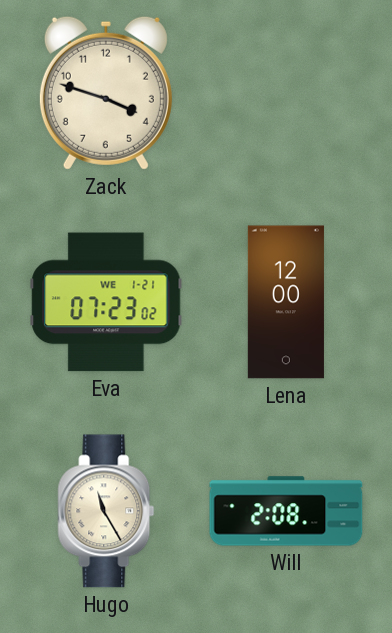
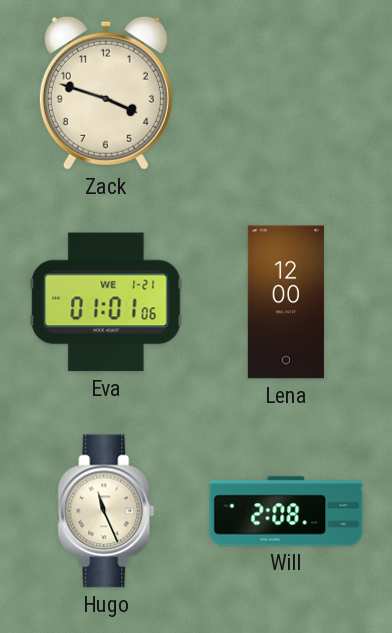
Eva: 07:23 -> 01:01 (106, 302)
Hugo: 11:25 -> 11:26 (106, 511)
